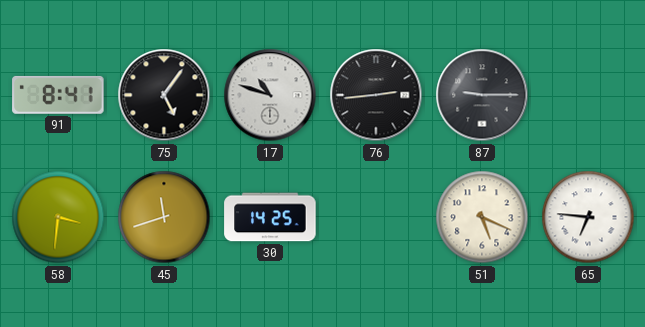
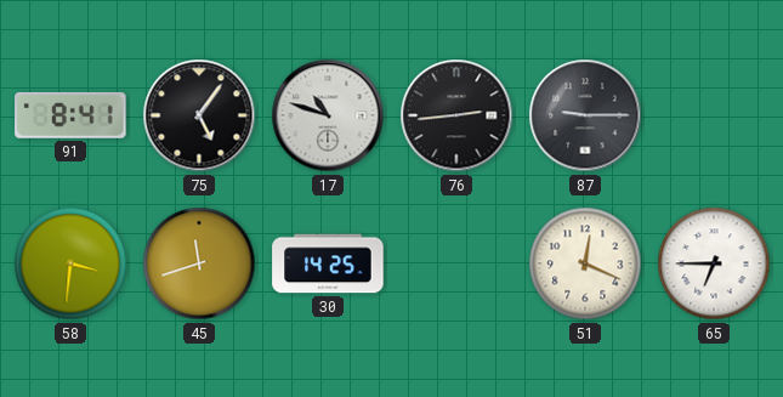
51: 5:19 -> 12:19 (585, 263)
65: 6:46 -> 6:45 (714, 263)
